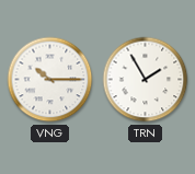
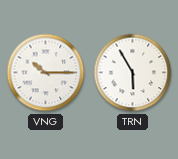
TRN: 1:55 -> 5:55 (133, 73)
